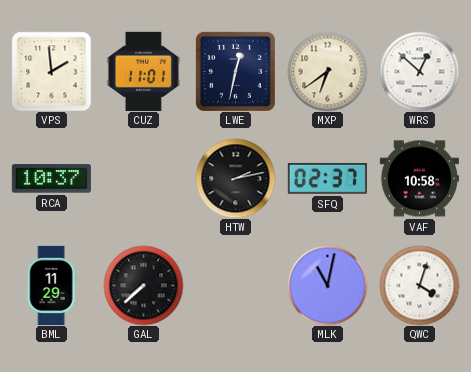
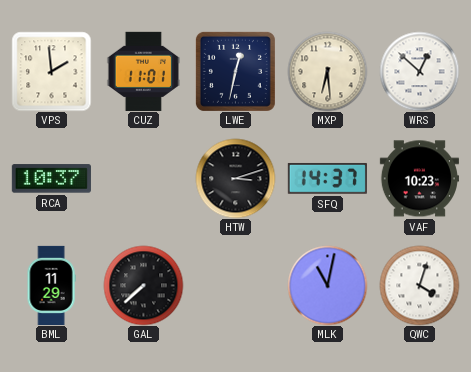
MXP: 6:39 -> 6:29 (327, 71)
HTW: 2:13 -> 3:12 (235, 178)
SFQ: 02:37 -> 14:37 (327, 178)
VAF: 10:58 -> 10:23 (419, 179)
